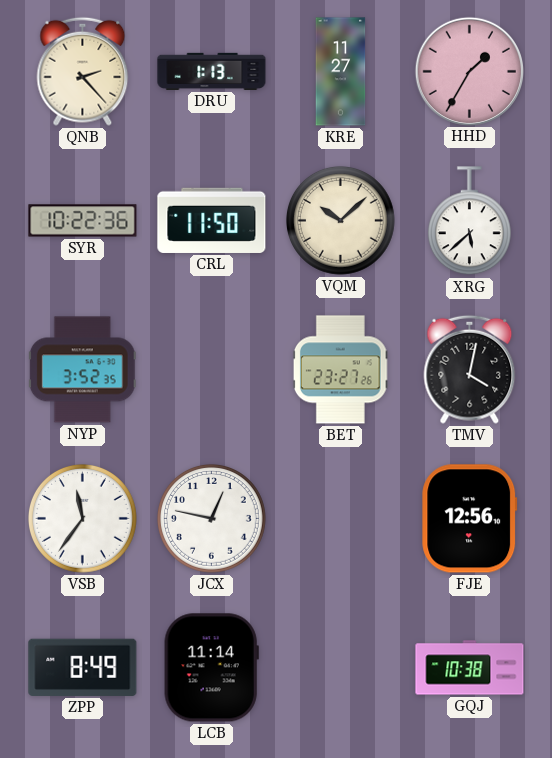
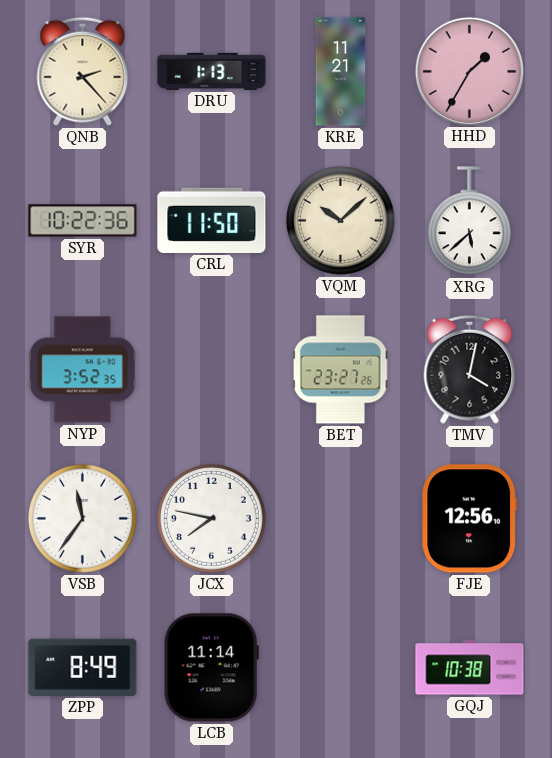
KRE: 11:27 -> 11:21 (341, 72)
JCX: 12:47 -> 7:47 (212, 519)
